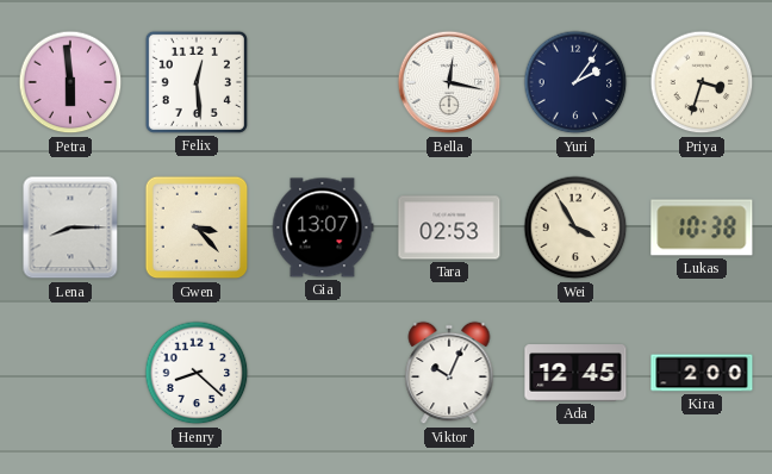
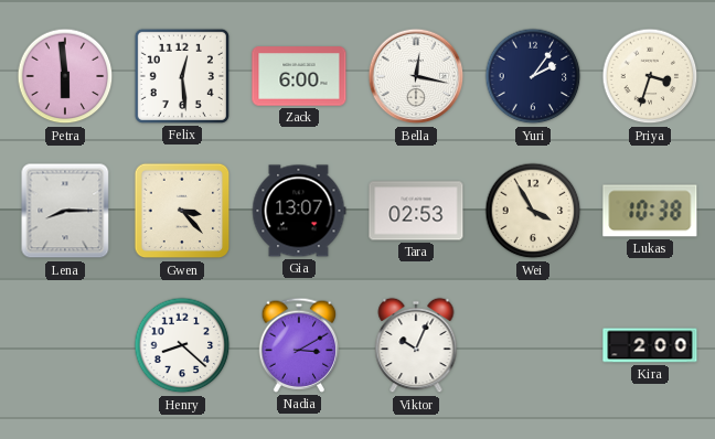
Zack: none -> 6:00 (299, 76)
Nadia: none -> 3:10 (299, 345)
Ada: 12:45 -> none (575, 373)
